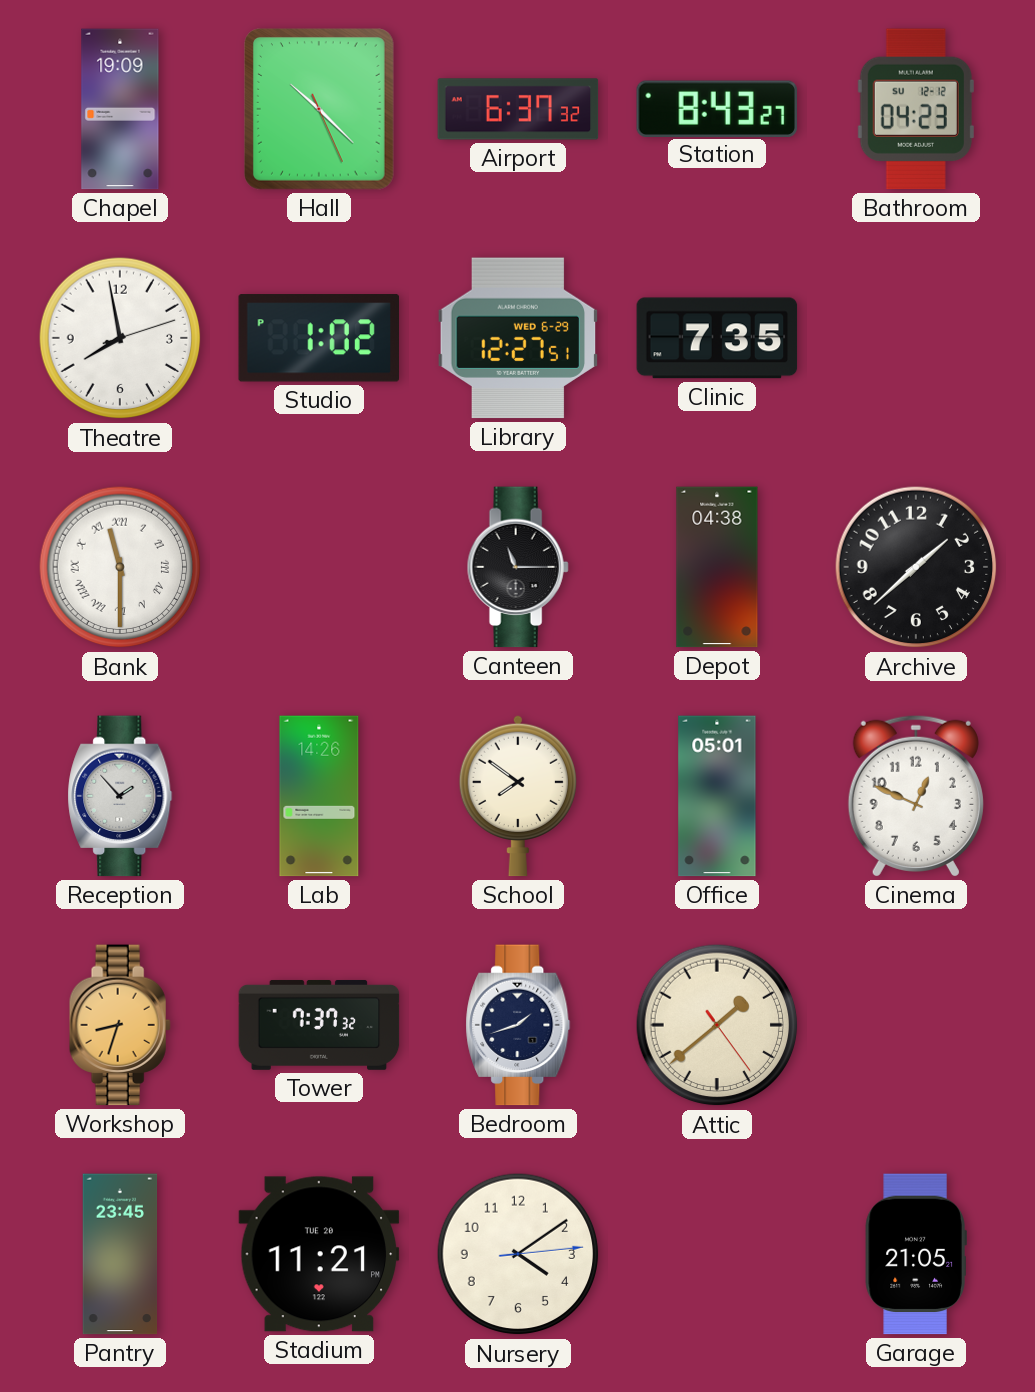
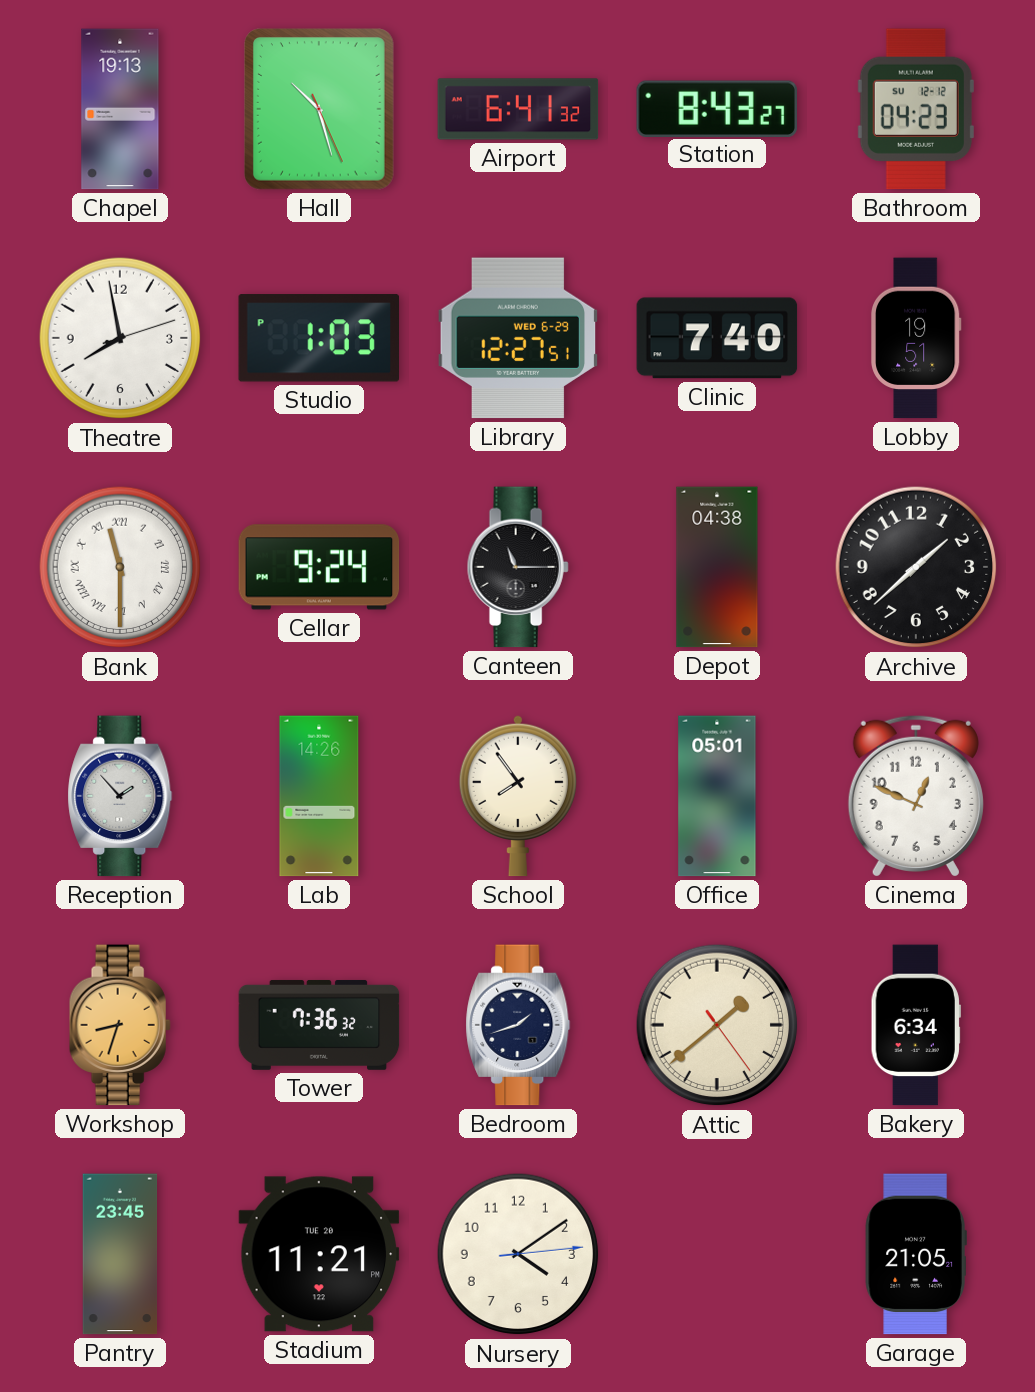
Chapel: 19:09 -> 19:13 (120, 109)
Hall: 10:22 -> 10:27 (320, 110)
Airport: 6:37 -> 6:41 (518, 109)
Studio: 1:02 -> 1:03 (318, 338)
Clinic: 7:35 -> 7:40 (717, 338)
Lobby: none -> 19:51 (917, 338)
Cellar: none -> 9:24 (319, 567)
School: 7:51 -> 7:54 (518, 796)
Tower: 7:37 -> 7:36 (319, 1025)
Bakery: none -> 6:34 (916, 1025)
